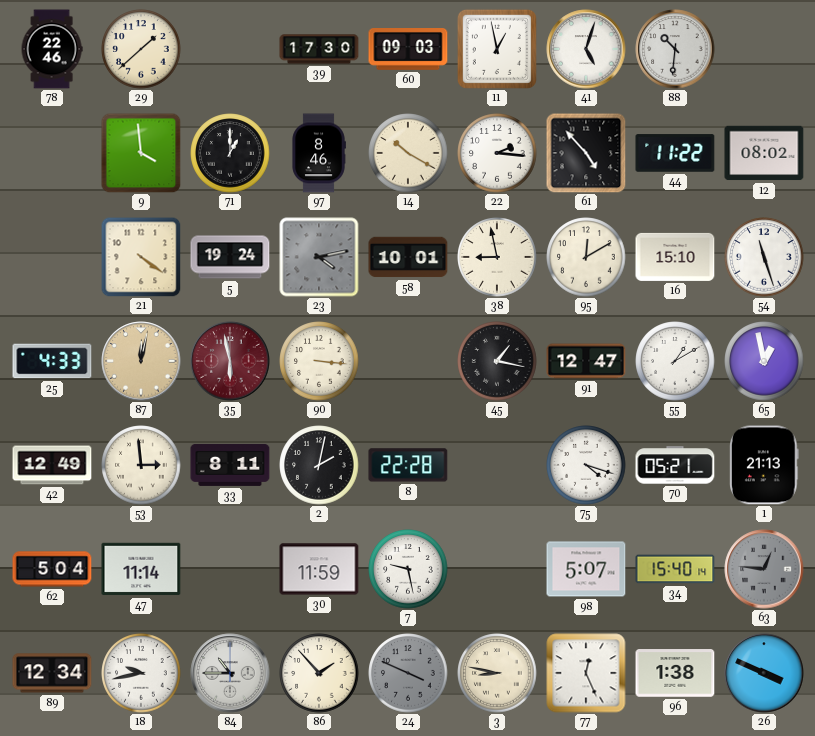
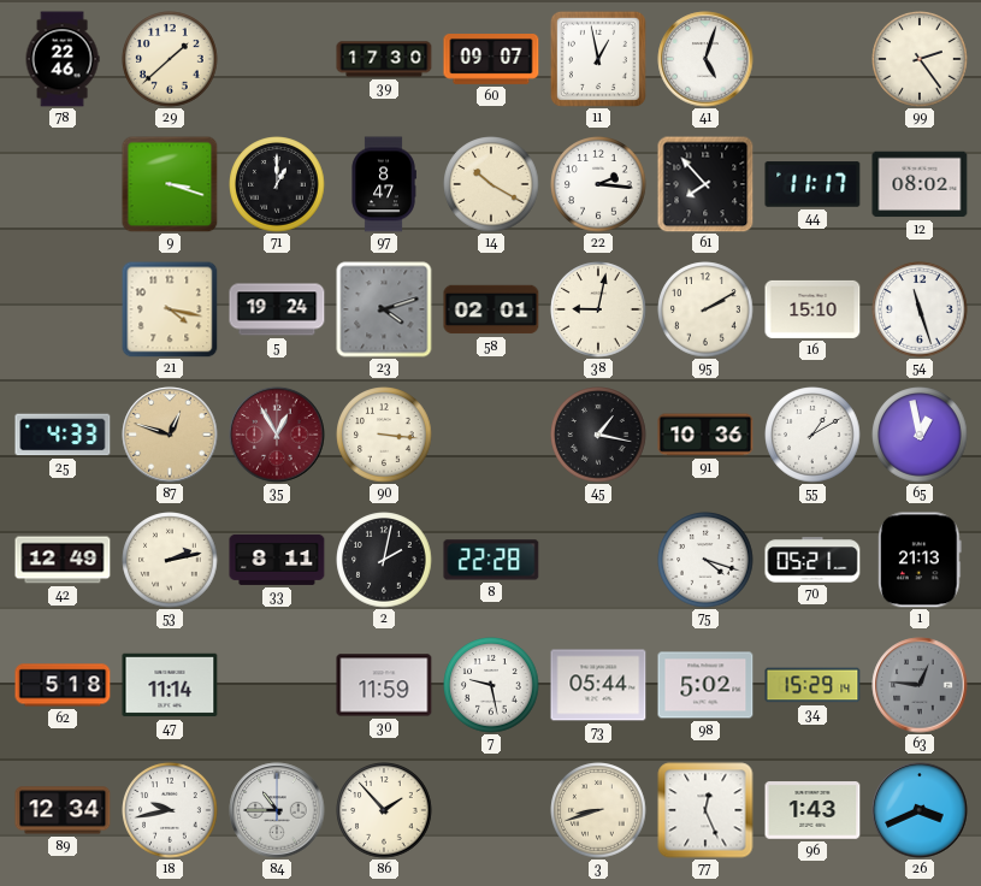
60: 09:03 -> 09:07 (491, 60)
88: 10:31 -> none (675, 49)
99: none -> 2:24 (920, 59)
9: 3:59 -> 3:18 (170, 184)
97: 8:46 -> 8:47 (384, 184)
61: 4:53 -> 7:53 (705, 184)
44: 11:22 -> 11:17 (812, 184)
21: 4:21 -> 4:17 (170, 309)
23: 4:13 -> 4:12 (384, 309)
58: 10:01 -> 02:01 (491, 309)
38: 8:58 -> 9:02 (598, 309)
95: 12:10 -> 2:10 (705, 309)
87: 12:02 -> 12:48 (170, 435)
35: 5:58 -> 12:55 (277, 435)
91: 12:47 -> 10:36 (705, 435)
53: 2:59 -> 2:13 (170, 560)
62: 5:04 -> 5:18 (63, 685)
73: none -> 05:44 (598, 685)
98: 5:07 -> 5:02 (705, 685)
34: 15:40 -> 15:29 (812, 685)
24: 3:49 -> none (408, 673)
3: 8:47 -> 8:42 (598, 810)
96: 1:38 -> 1:43 (812, 810)
26: 3:49 -> 3:41 (920, 810)
